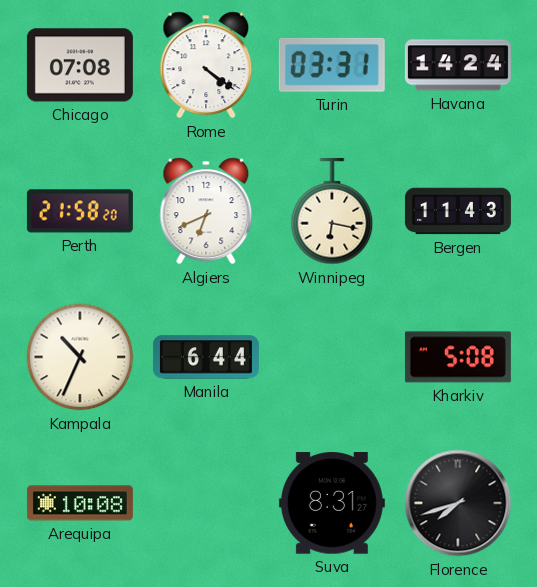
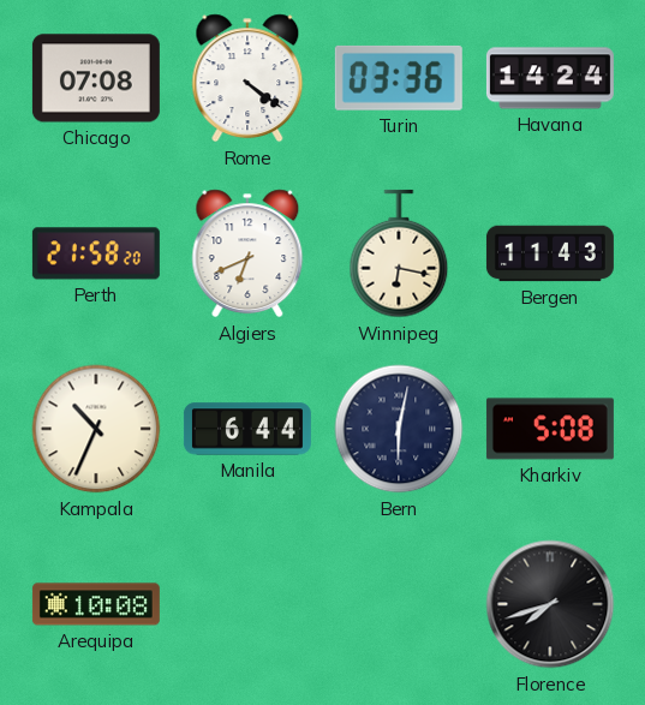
Turin: 03:31 -> 03:36 (399, 78)
Bern: none -> 6:02 (399, 429)
Suva: 8:31 -> none (332, 503)
